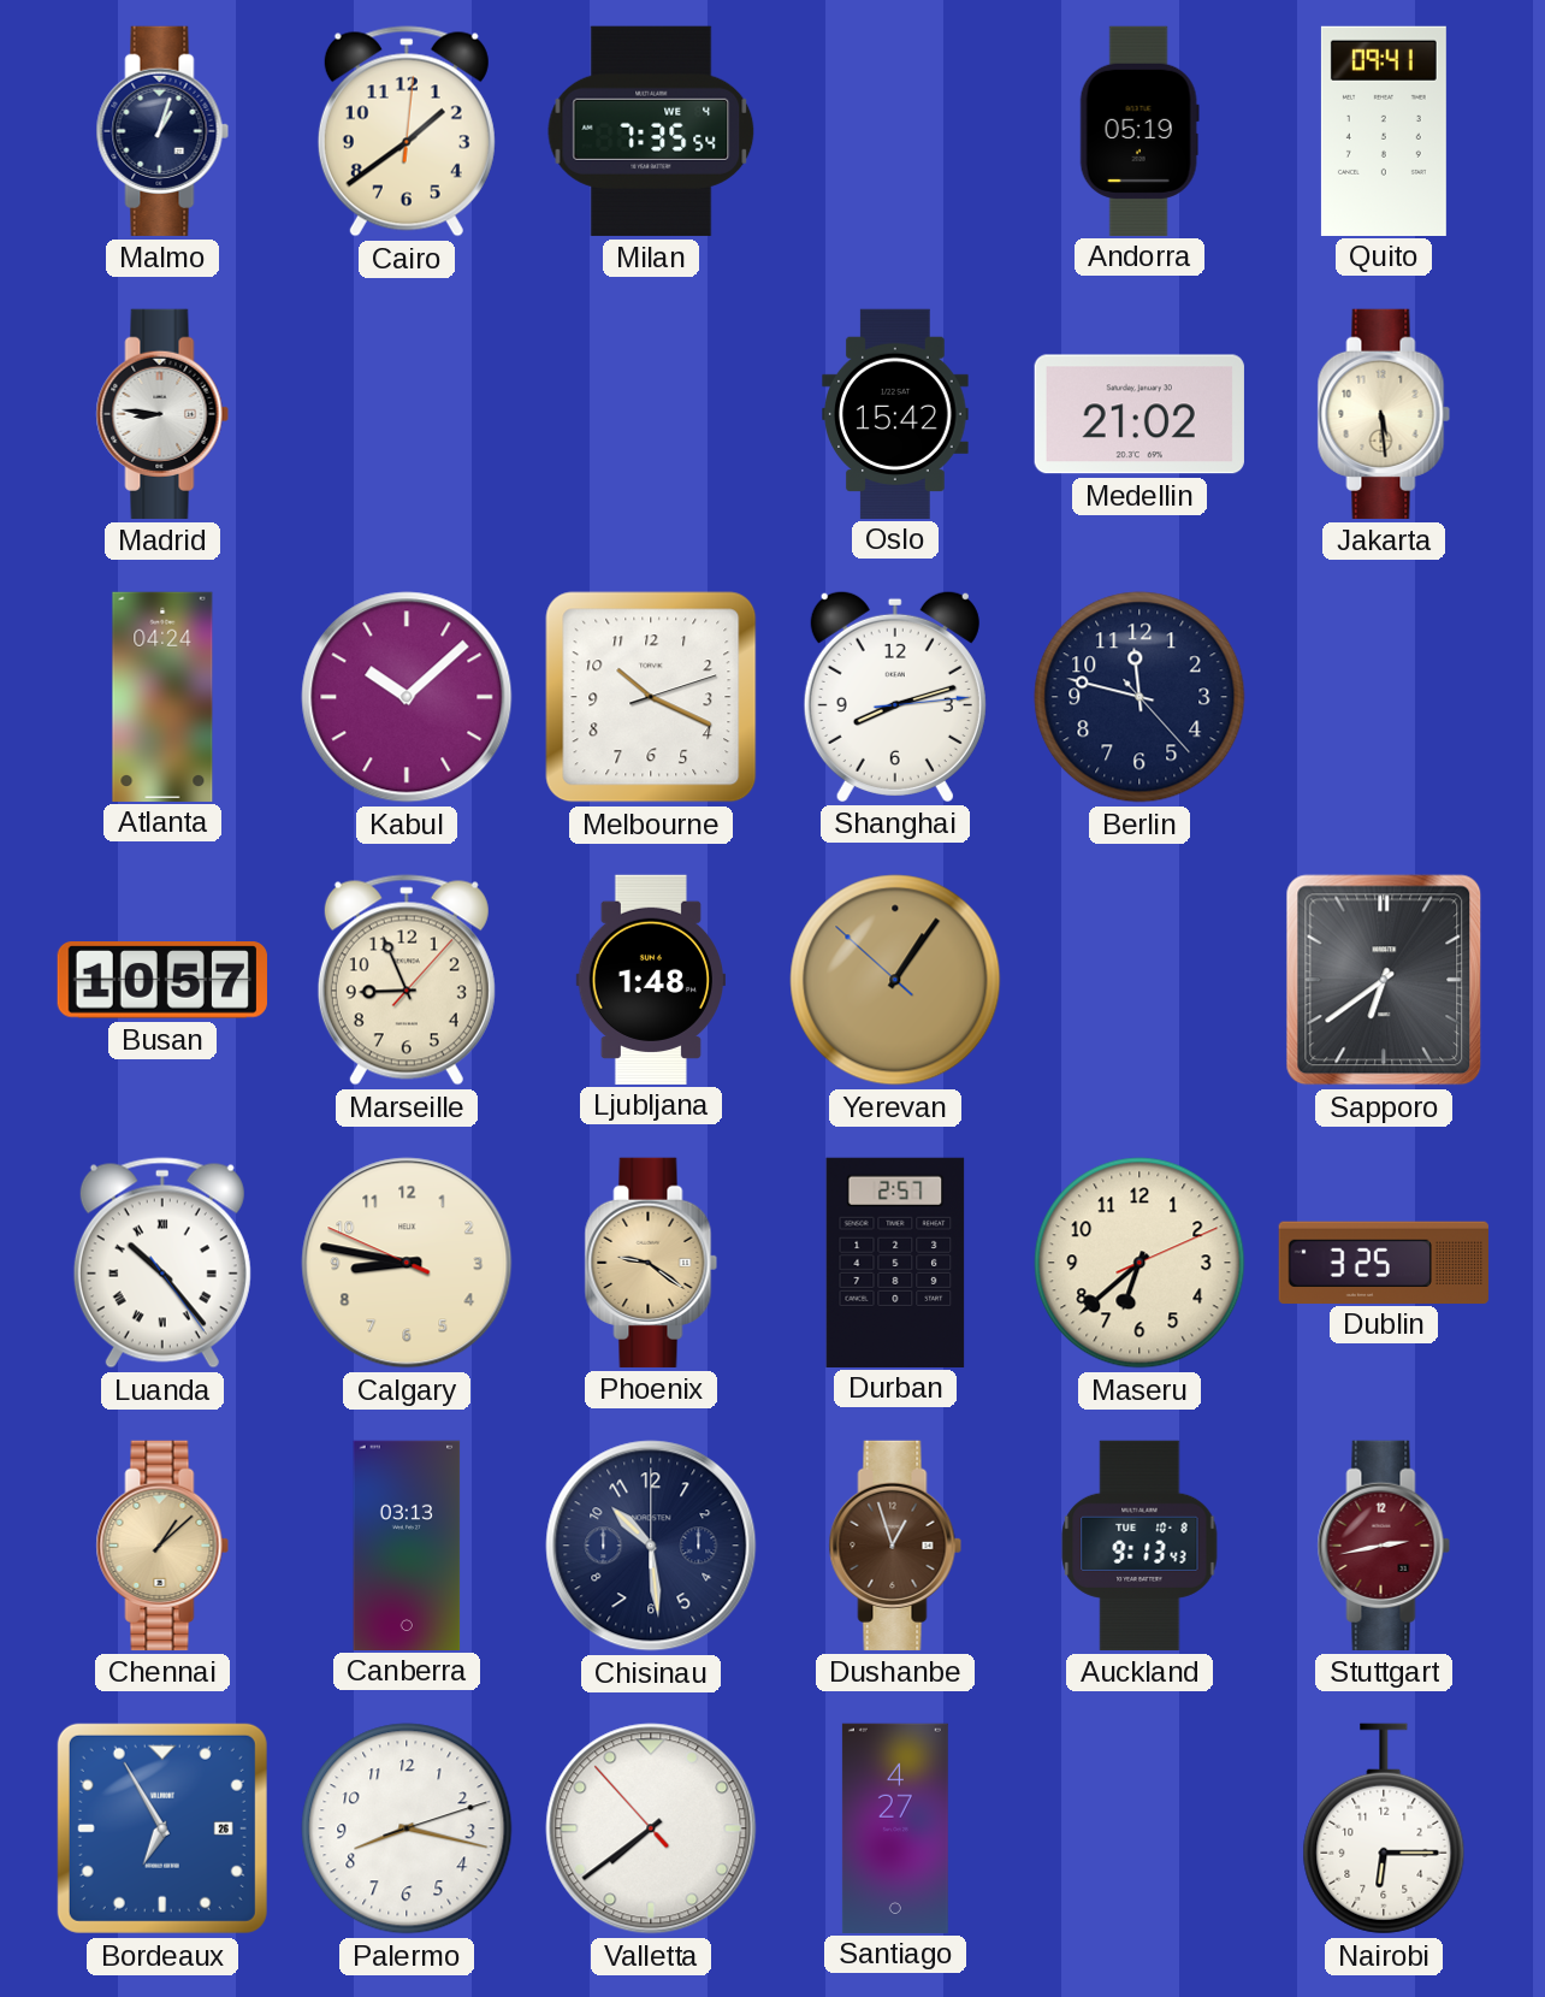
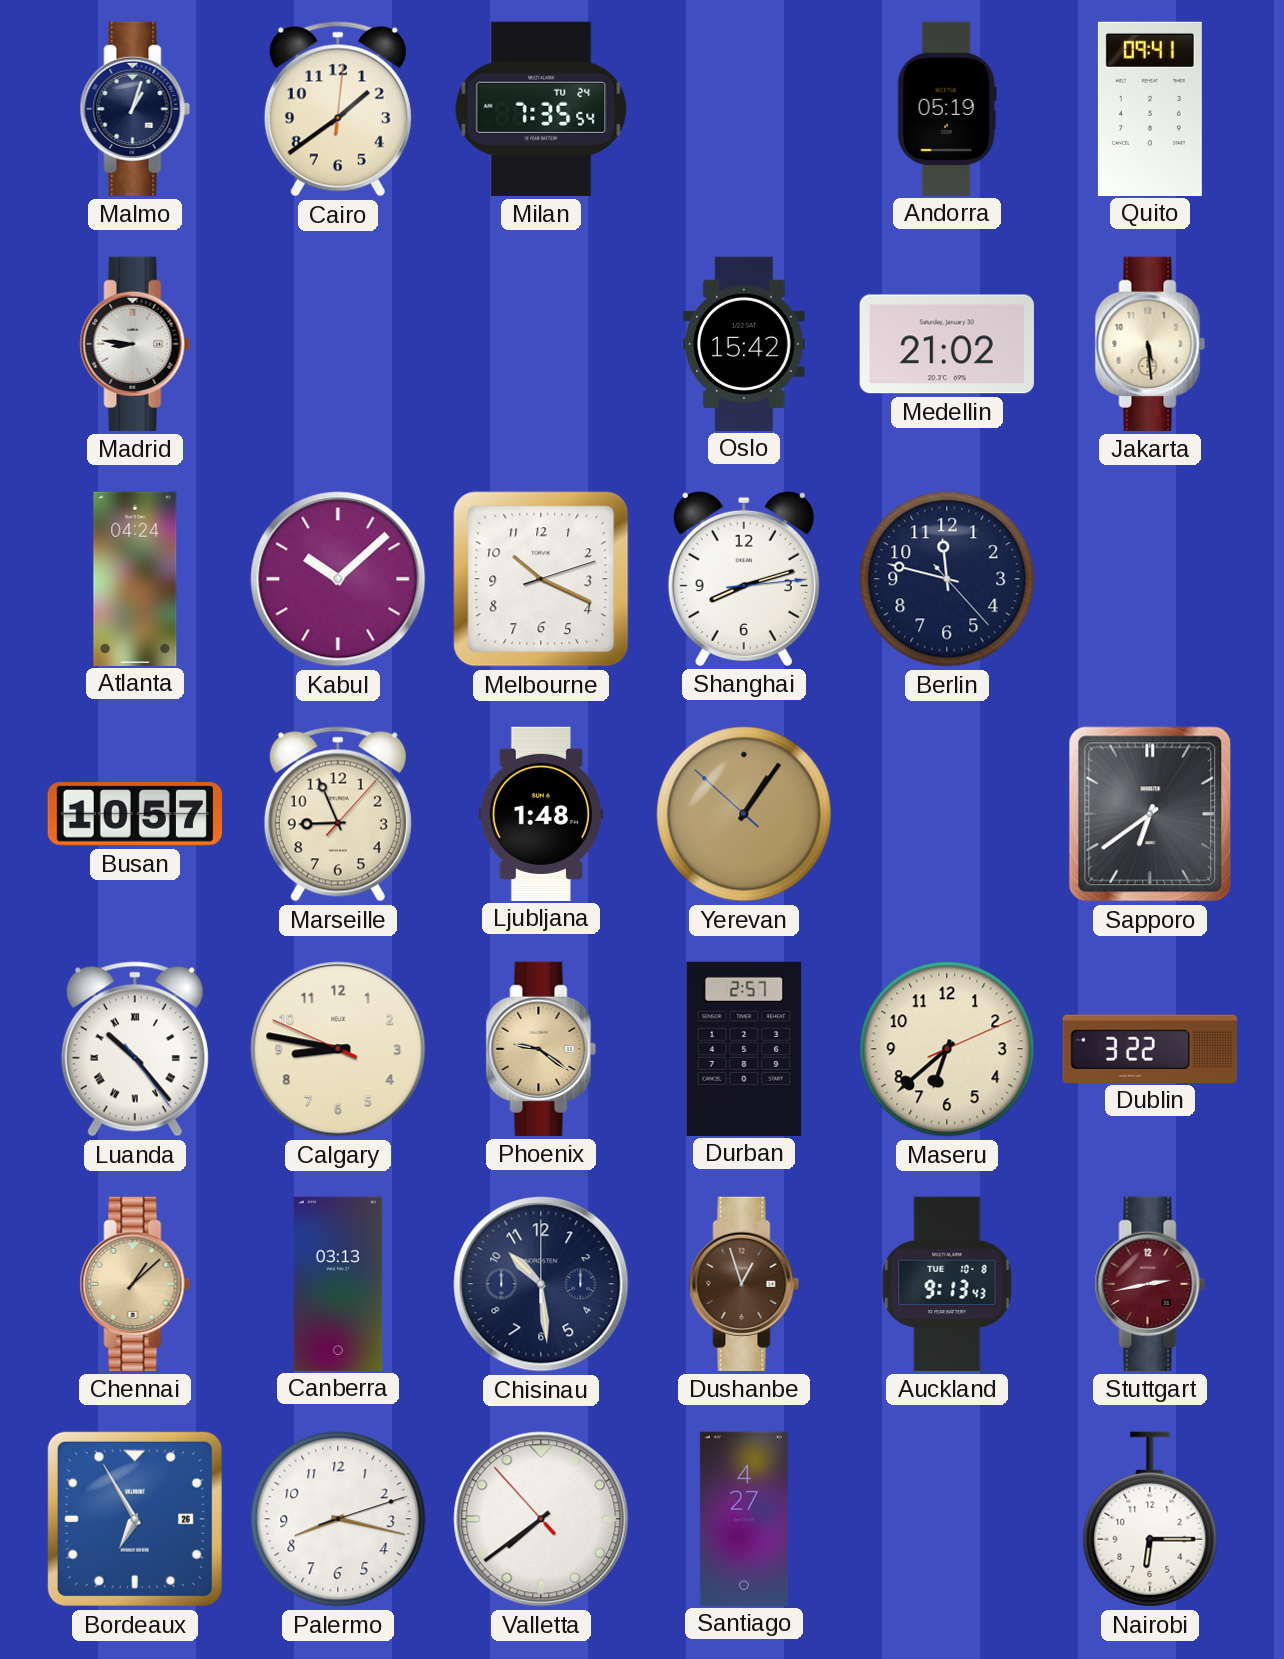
Milan date: WE 4 -> TU 24 (541, 109)
Dublin: 3:25 -> 3:22 (1150, 1048)
